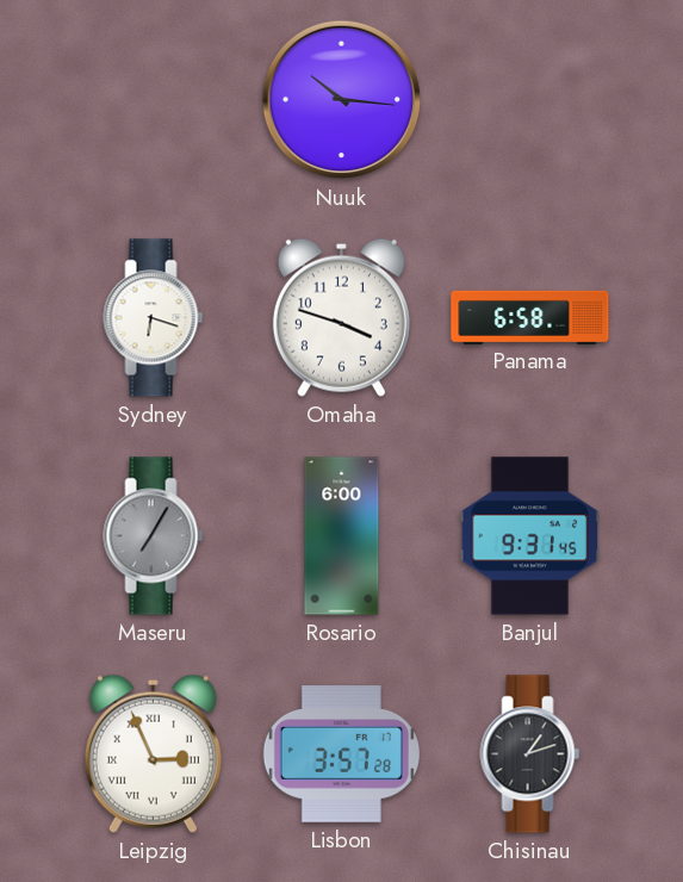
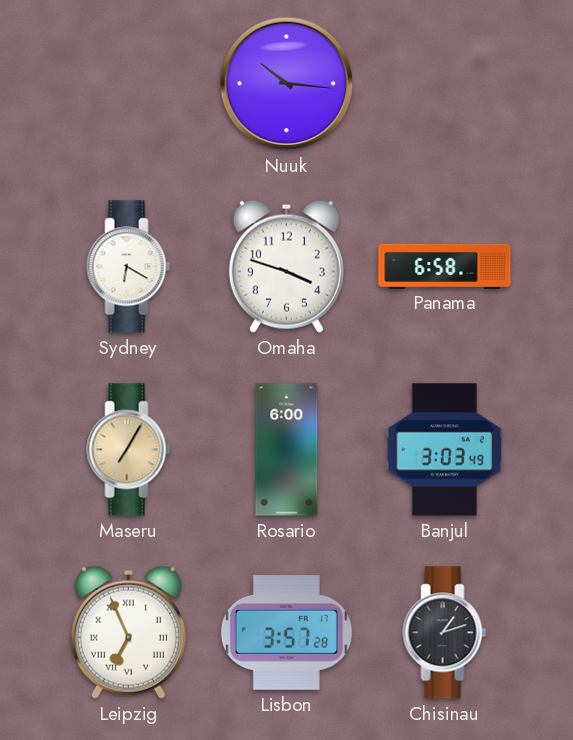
Sydney: 6:18 -> 6:20 (129, 267)
Maseru dial: grey -> champagne (129, 450)
Banjul: 9:31 -> 3:03 (444, 450)
Leipzig: 2:56 -> 6:56 (128, 632)
